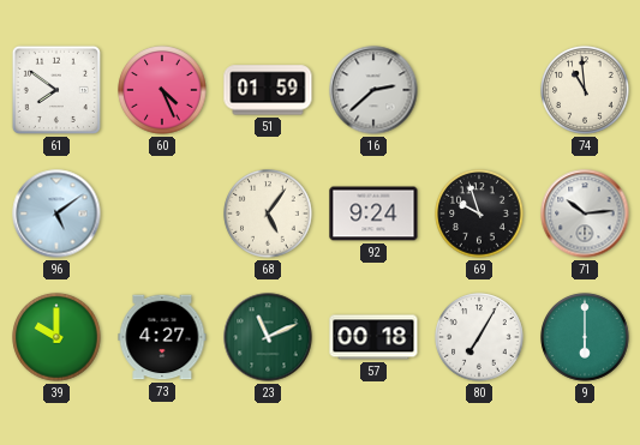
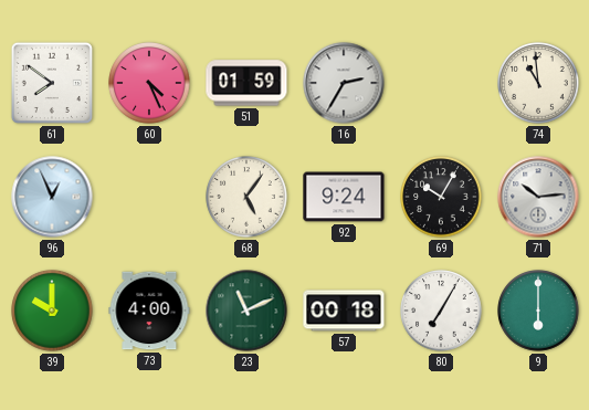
16: 2:38 -> 2:35 (344, 83)
96: 5:09 -> 12:56 (52, 197)
69: 9:57 -> 10:05 (441, 197)
73: 4:27 -> 4:00 (149, 311)
